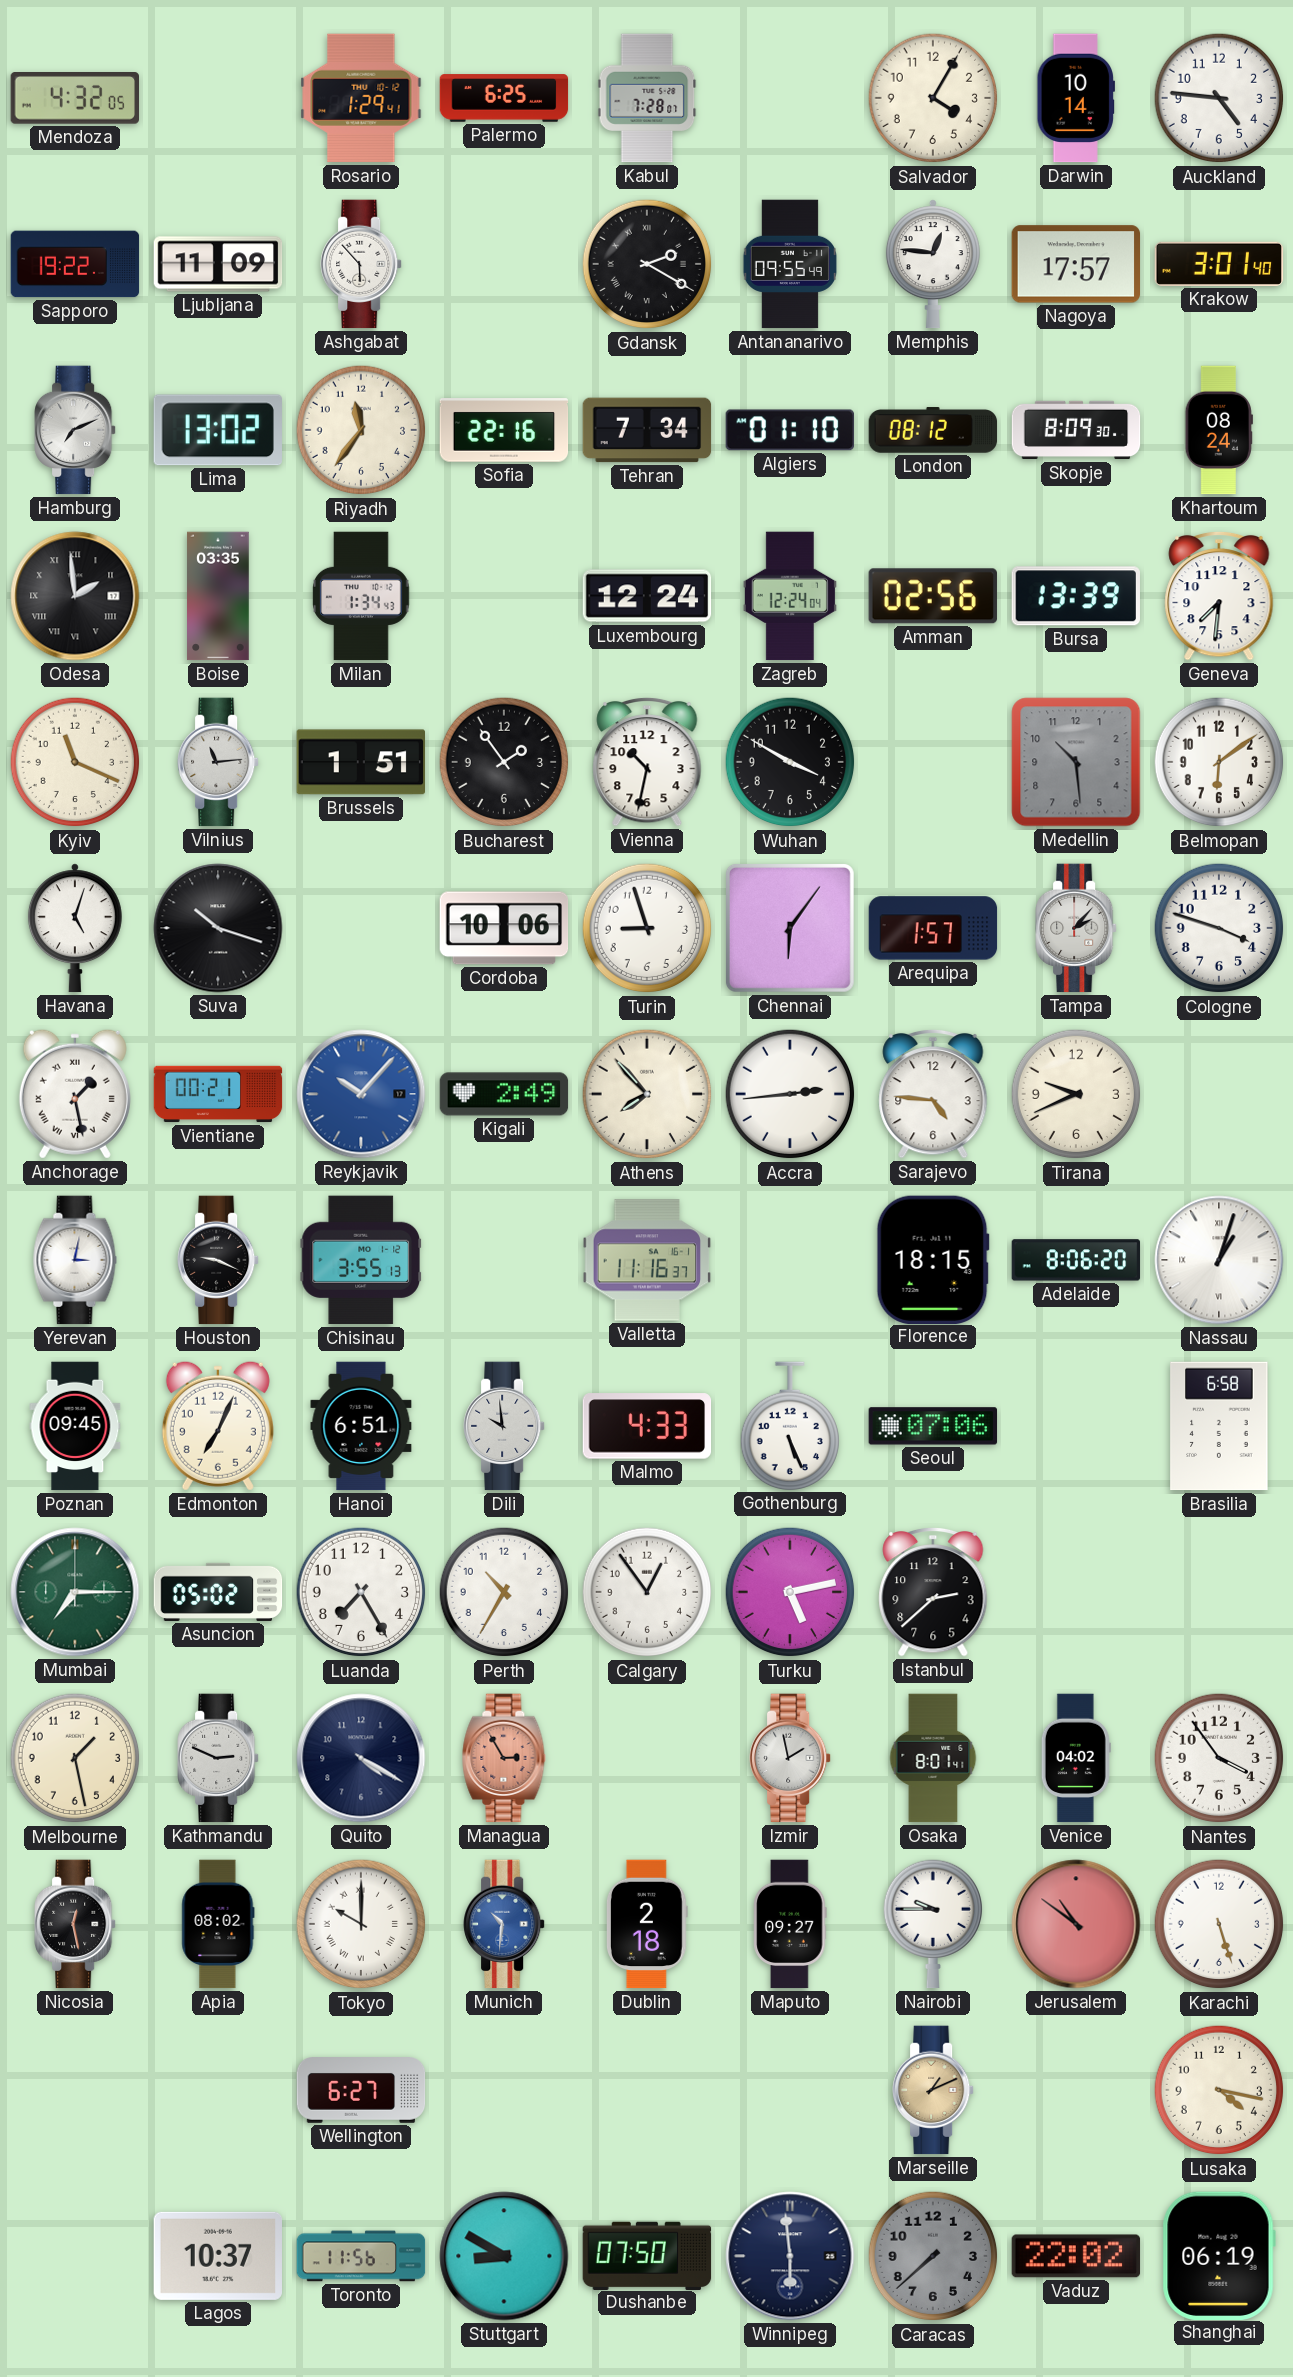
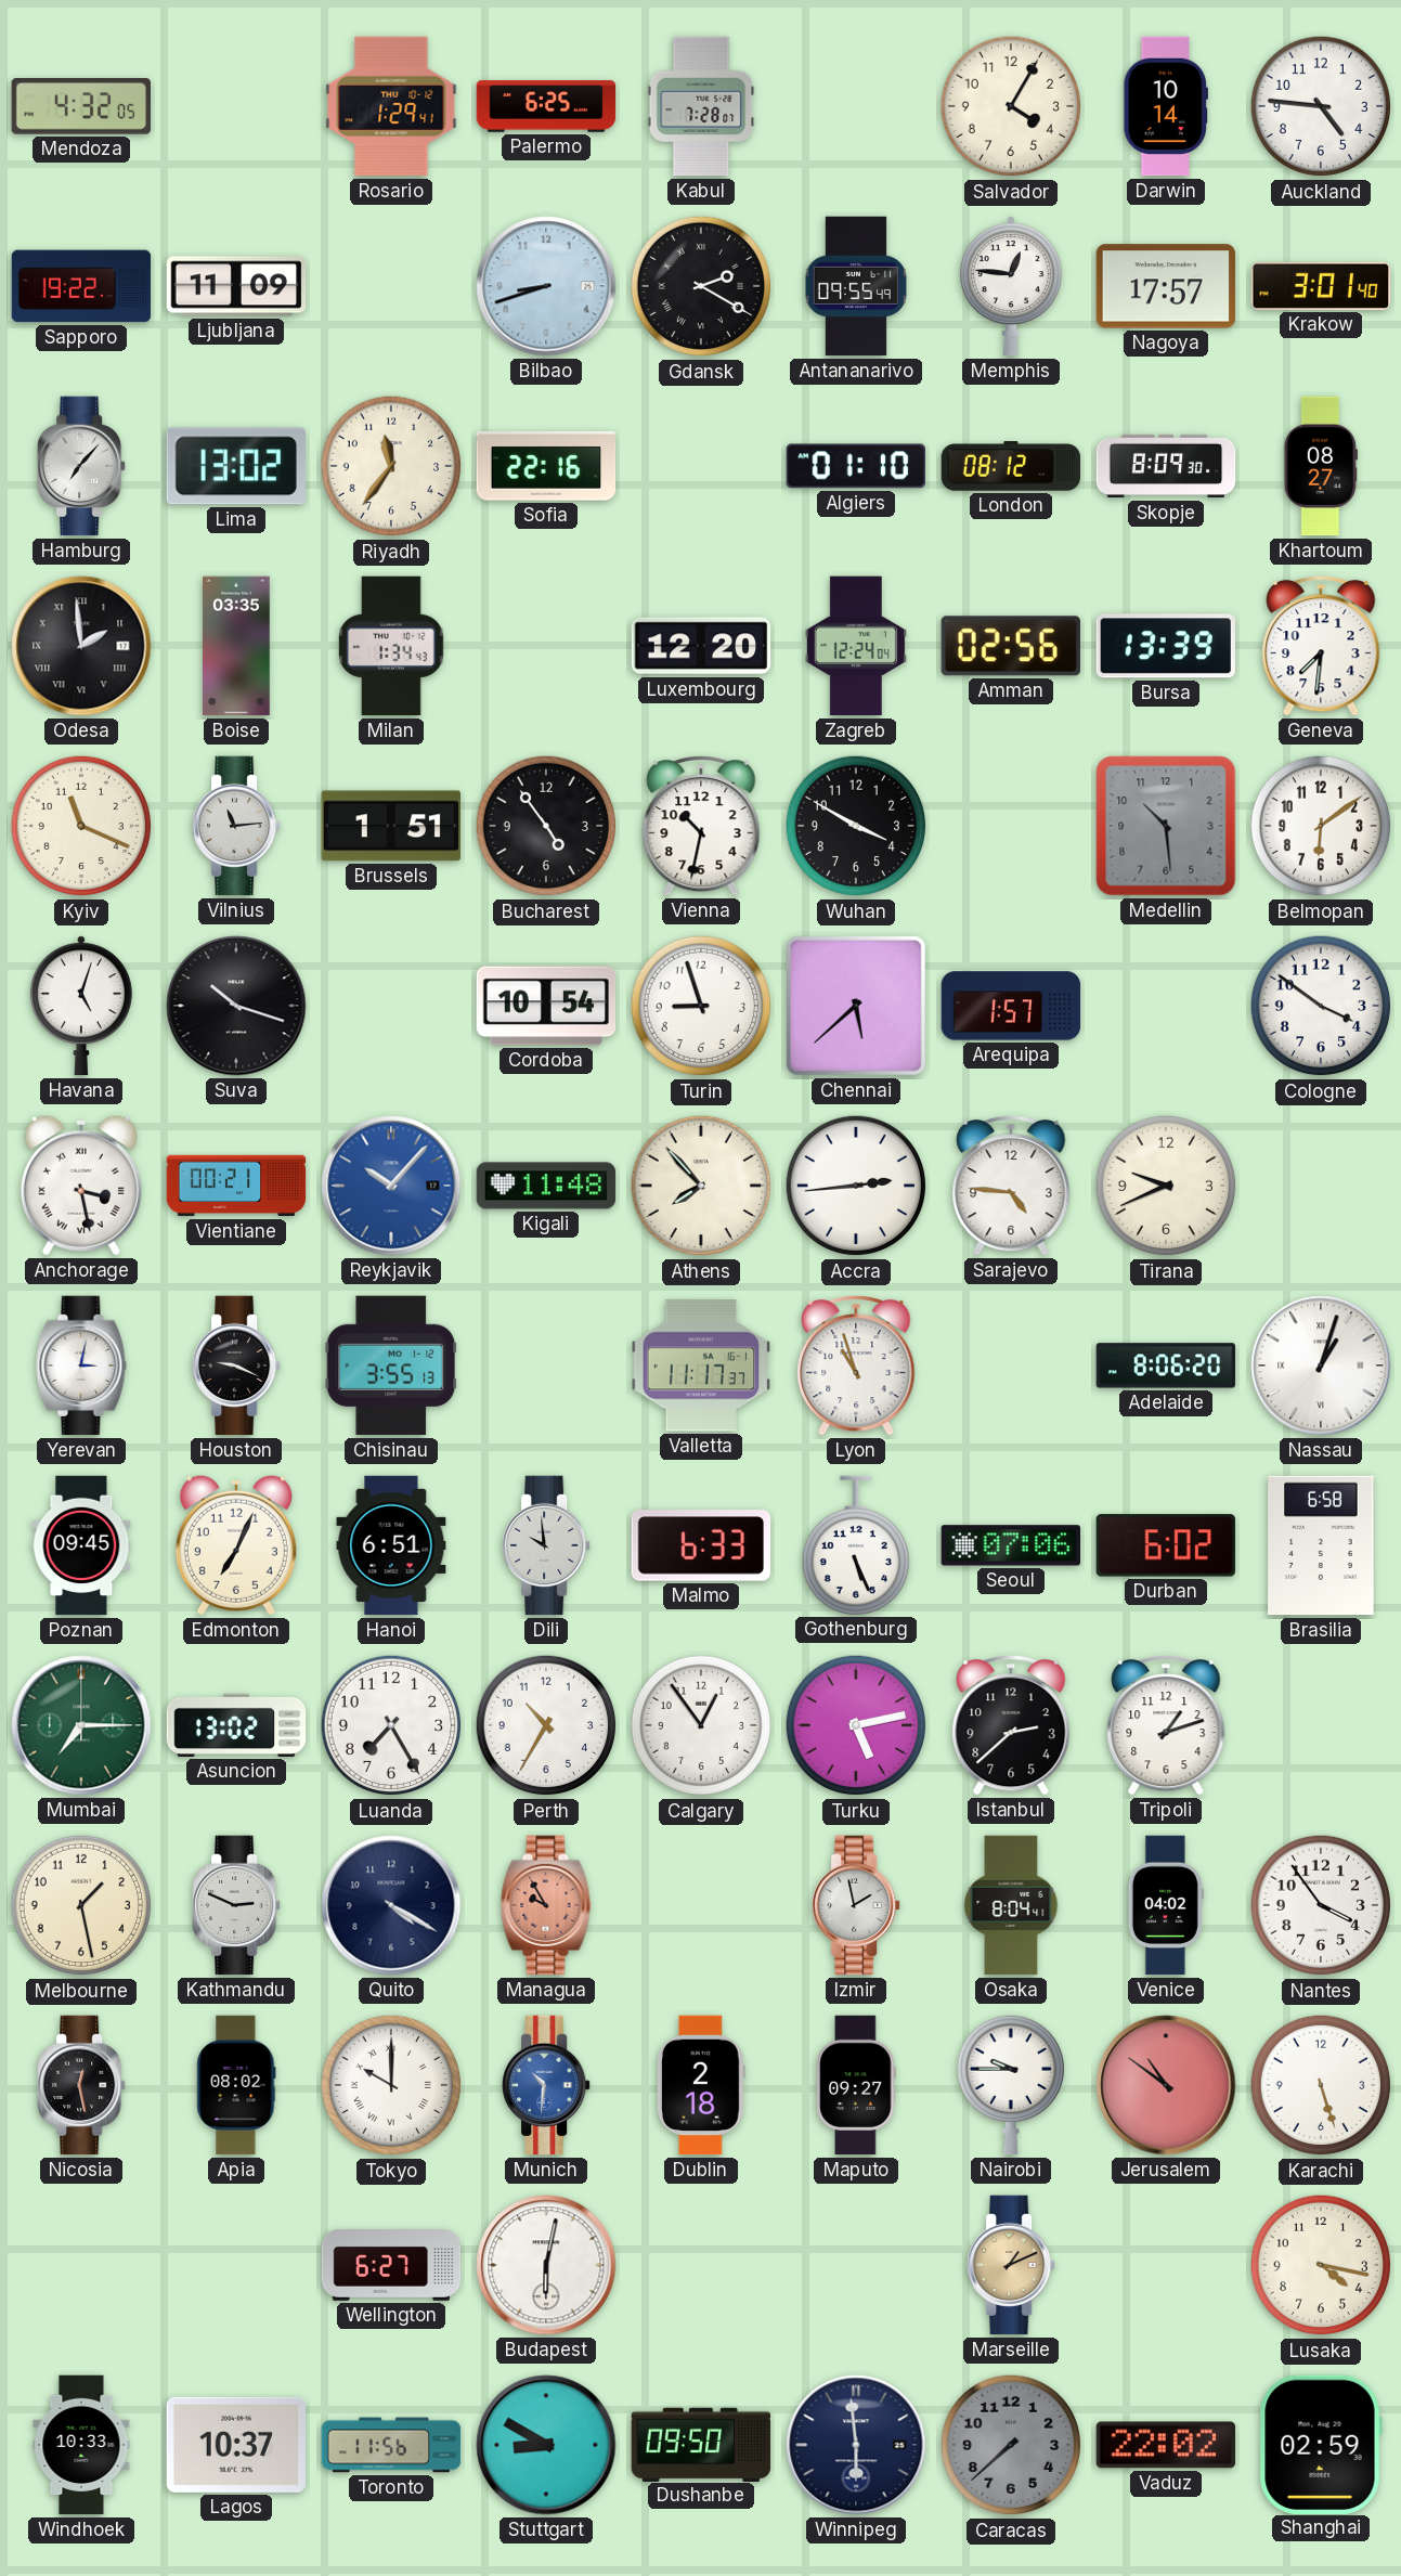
Ashgabat: 5:53 -> none (362, 264)
Bilbao: none -> 8:42 (546, 286)
Hamburg: 7:11 -> 7:07 (82, 466)
Tehran: 7:34 -> none (647, 430)
Khartoum: 08:24 -> 08:27 (1321, 466)
Luxembourg: 12:24 -> 12:20 (701, 646)
Bucharest: 1:54 -> 4:54 (546, 826)
Cordoba: 10:06 -> 10:54 (546, 1006)
Chennai: 6:06 -> 5:38 (856, 1006)
Tampa: 2:07 -> none (1077, 928)
Cologne: 3:48 -> 3:51 (1321, 1006)
Anchorage: 1:28 -> 3:28 (81, 1186)
Kigali: 2:49 -> 11:48 (546, 1186)
Valletta: 11:16 -> 11:17 (701, 1365)
Lyon: none -> 10:57 (856, 1365)
Florence: 18:15 -> none (933, 1259)
Malmo: 4:33 -> 6:33 (701, 1545)
Durban: none -> 6:02 (1165, 1545)
Asuncion: 05:02 -> 13:02 (236, 1725)
Tripoli: none -> 1:12 (1166, 1725)
Managua: 2:55 -> 9:55 (546, 1905)
Osaka: 8:01 -> 8:04 (1011, 1905)
Budapest: none -> 6:02 (546, 2265)
Windhoek: none -> 10:33 (81, 2445)
Dushanbe: 07:50 -> 09:50 (701, 2444)
Shanghai: 06:19 -> 02:59 (1321, 2444)
